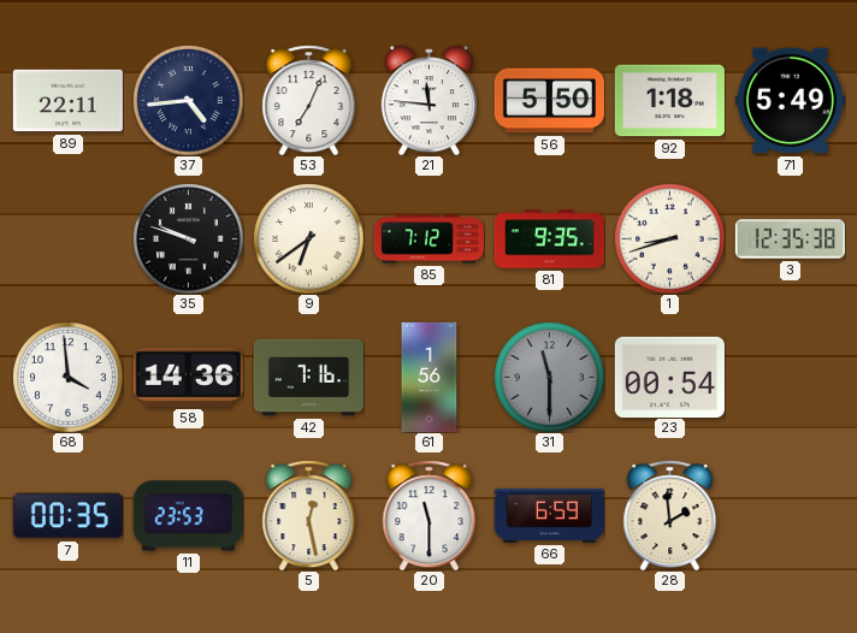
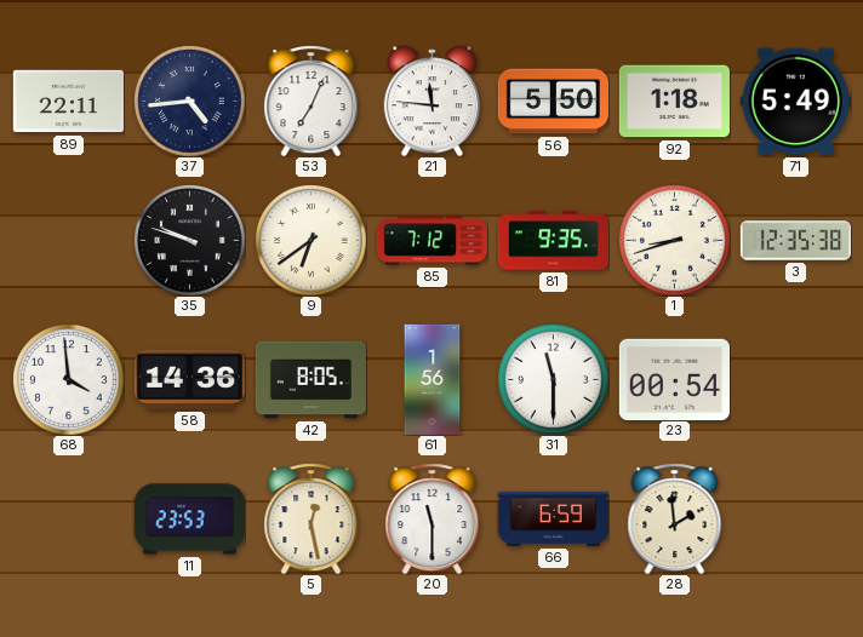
42: 7:16 -> 8:05 (310, 380)
31 dial: grey -> white (554, 380)
7: 00:35 -> none (67, 516)
